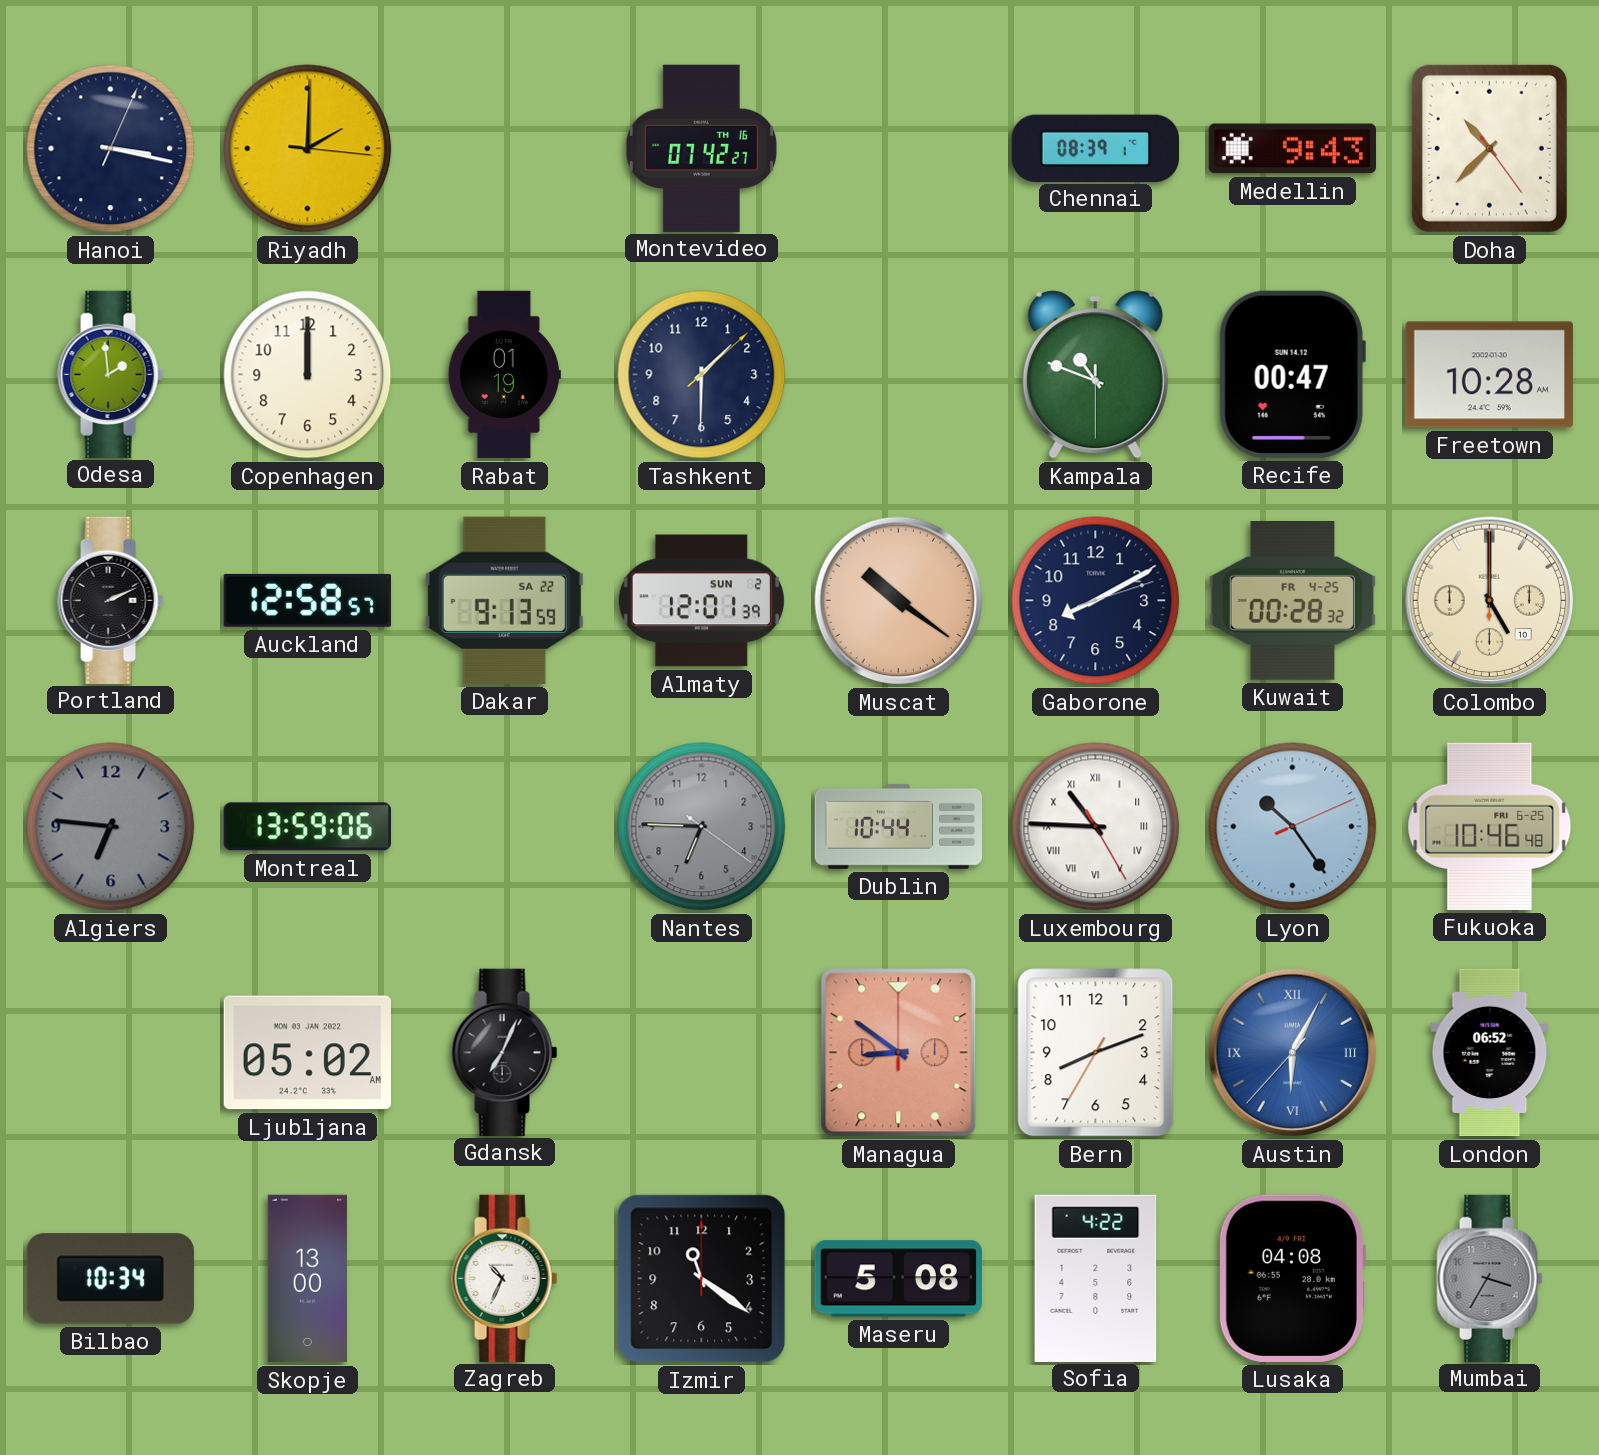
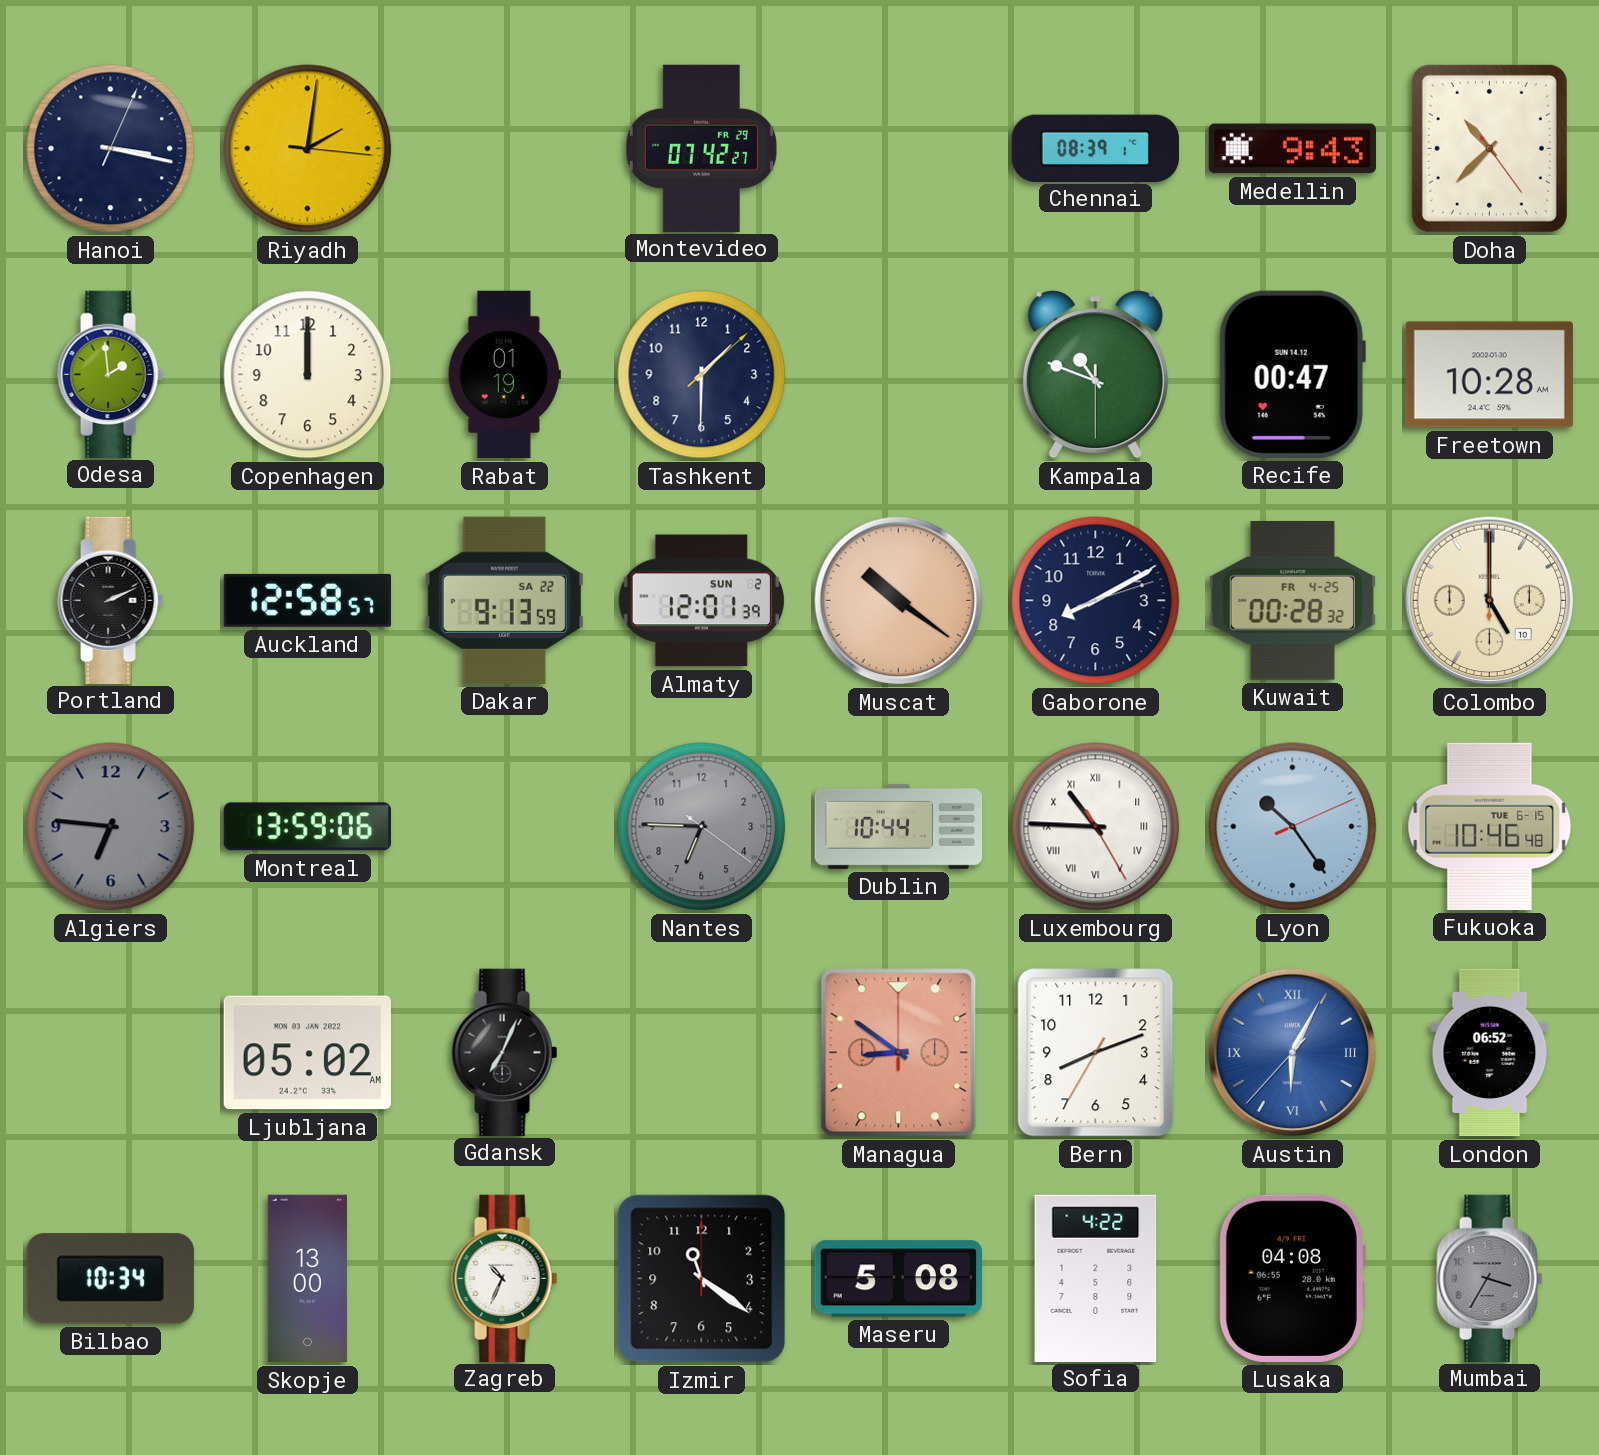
Riyadh: 2:00 -> 2:01 (308, 149)
Montevideo date: TH 16 -> FR 29 (701, 148)
Fukuoka date: FRI 6-25 -> TUE 6-15 (1490, 826)
